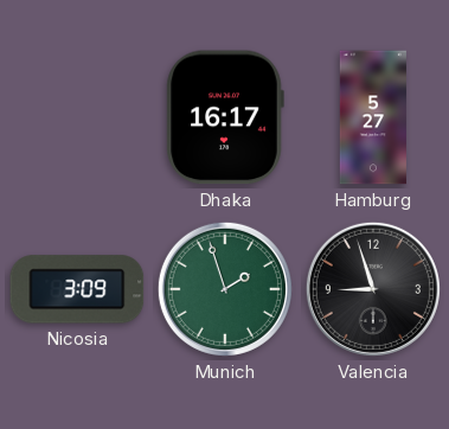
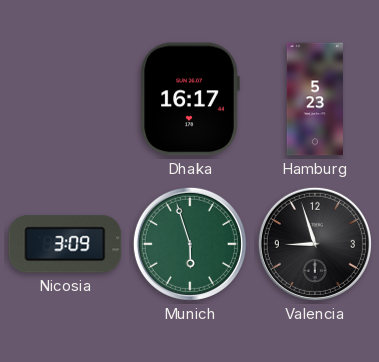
Hamburg: 5:27 -> 5:23 (315, 99)
Munich: 1:57 -> 5:57 (190, 244)
